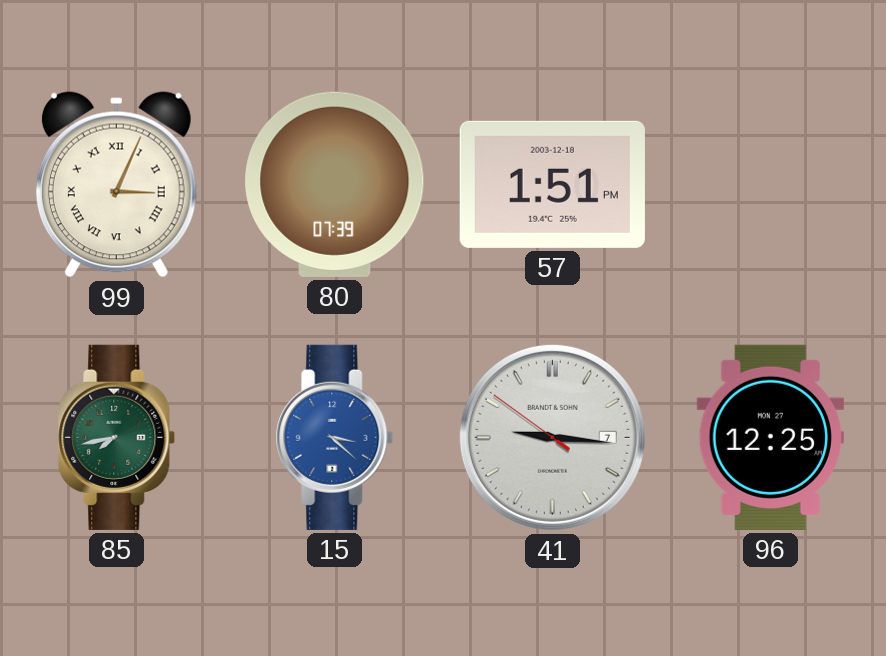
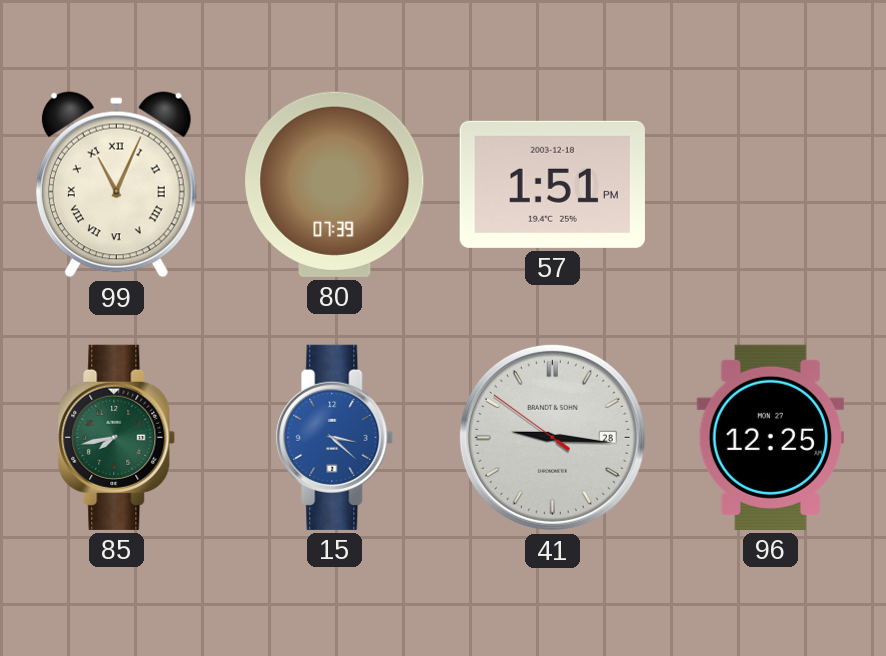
99: 3:04 -> 11:04 (116, 185)
41 date: 7 -> 28 (552, 437)
